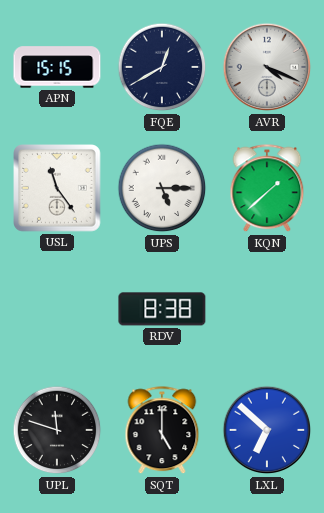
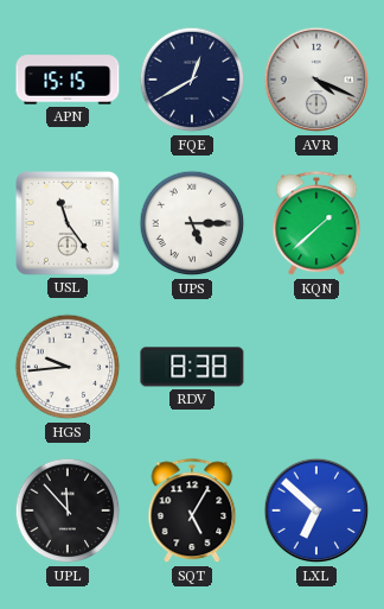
HGS: none -> 9:44 (68, 367)
UPL: 11:48 -> 11:53 (68, 510)
SQT: 5:00 -> 5:05 (192, 512)
